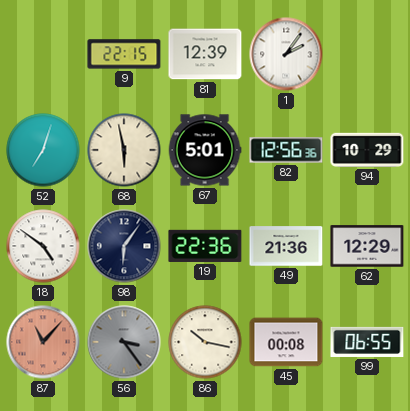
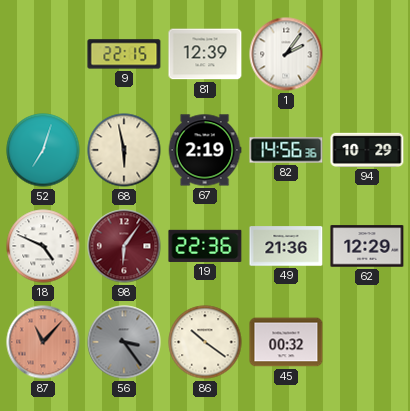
67: 5:01 -> 2:19 (205, 150)
82: 12:56 -> 14:56 (286, 150)
18: 4:51 -> 4:49 (43, 246)
98 dial: navy -> burgundy (124, 246)
86: 10:17 -> 10:21 (205, 342)
45: 00:08 -> 00:32 (286, 342)
99: 06:55 -> none (367, 342)
